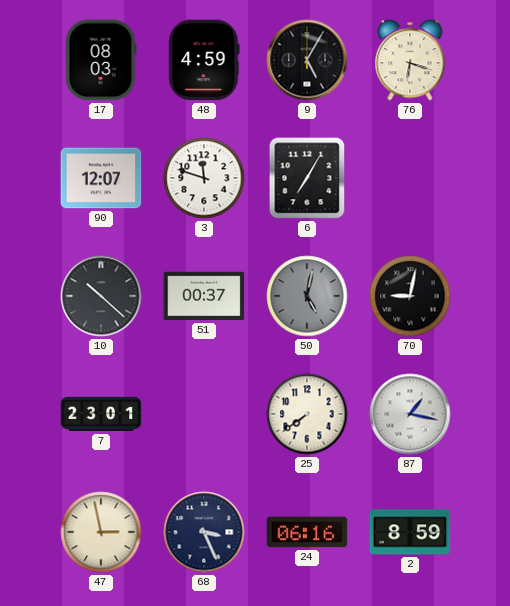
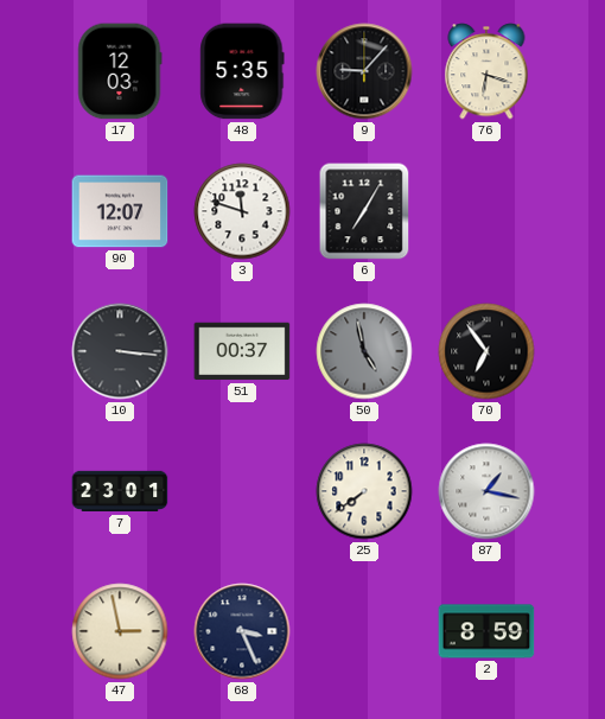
17: 08:03 -> 12:03 (120, 71)
48: 4:59 -> 5:35 (242, 71)
9: 5:05 -> 9:07 (364, 71)
10: 10:22 -> 3:16 (120, 351)
50: 5:02 -> 4:58 (364, 351)
70: 9:02 -> 6:54 (486, 351)
24: 06:16 -> none (307, 532)
